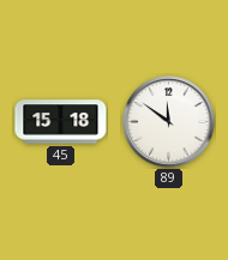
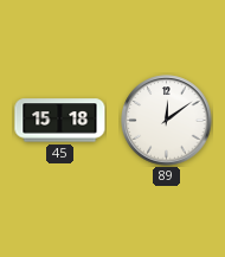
89: 11:51 -> 12:09 (167, 121)
